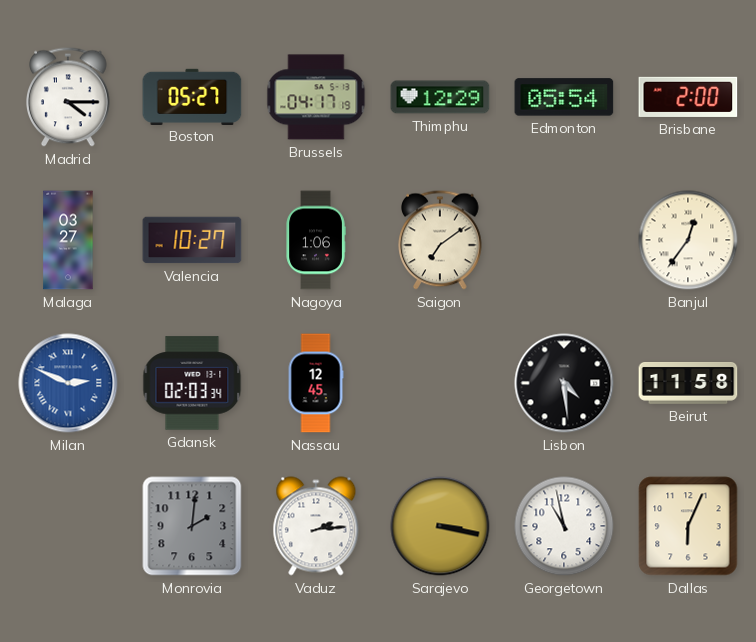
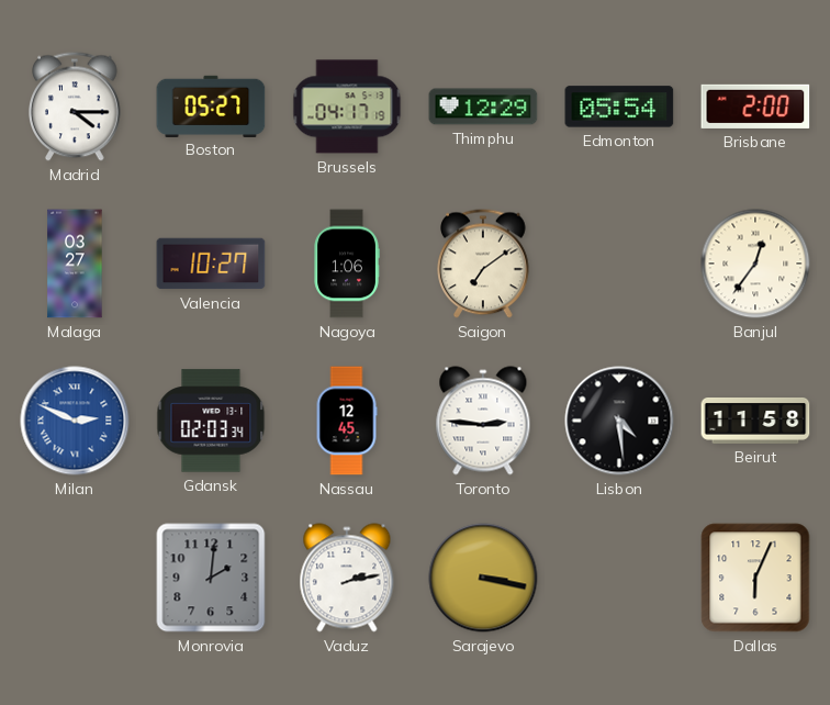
Toronto: none -> 2:46 (483, 421)
Vaduz: 2:14 -> 2:13 (347, 578)
Georgetown: 10:58 -> none (564, 526)
